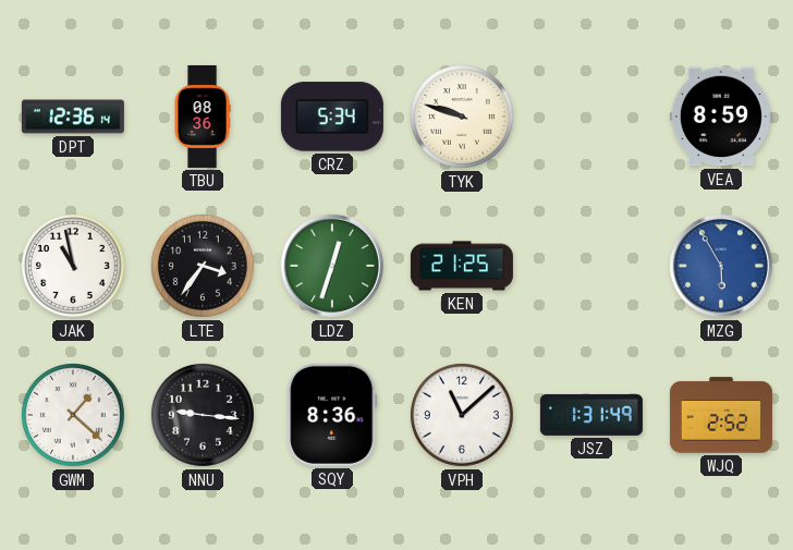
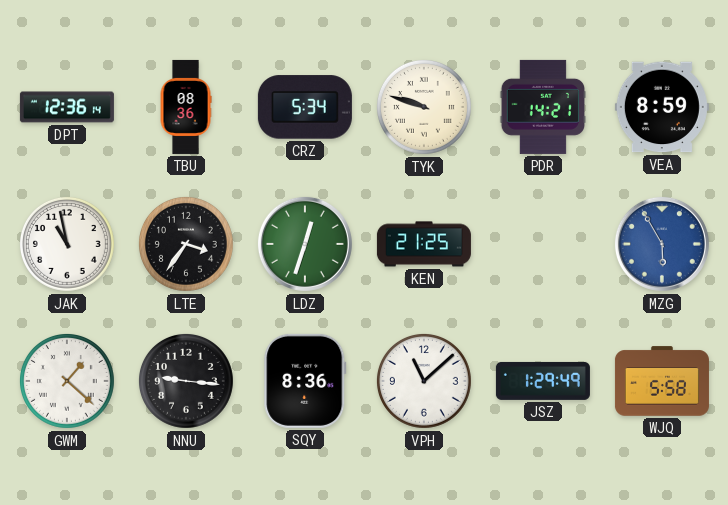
PDR: none -> 14:21 (542, 107)
JSZ: 1:31 -> 1:29 (543, 381)
WJQ: 2:52 -> 5:58 (662, 381)
